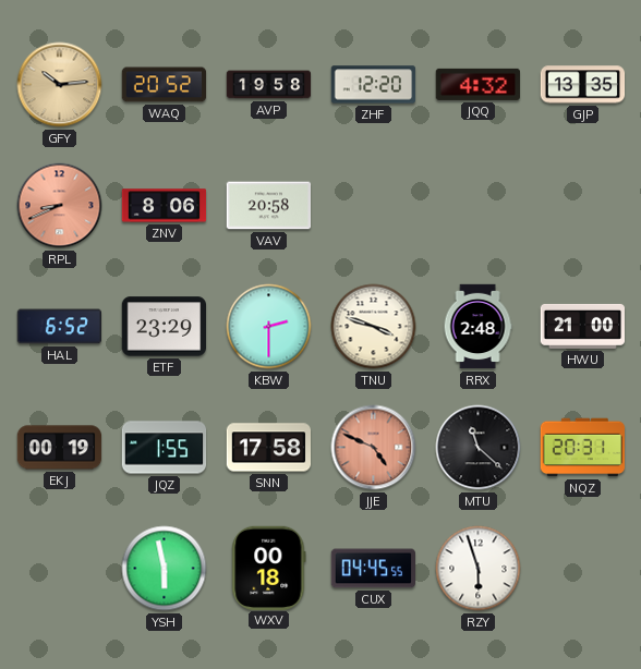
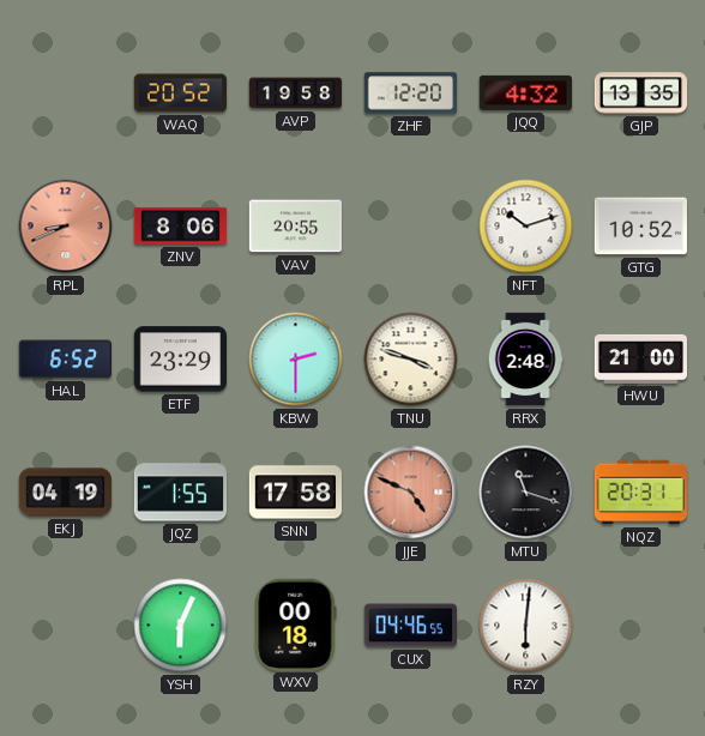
GFY: 10:14 -> none (60, 85)
VAV: 20:58 -> 20:55 (296, 227)
NFT: none -> 10:12 (526, 227)
GTG: none -> 10:52 (640, 227)
EKJ: 00:19 -> 04:19 (66, 493)
MTU: 11:22 -> 11:18 (526, 493)
YSH: 5:58 -> 6:04 (181, 626)
CUX: 04:45 -> 04:46 (410, 626)
RZY: 5:57 -> 6:01 (526, 626)
